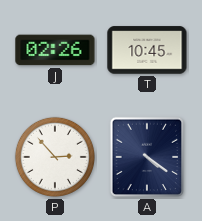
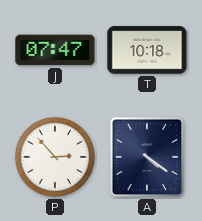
J: 02:26 -> 07:47 (55, 50)
T: 10:45 -> 10:18 (147, 50)
